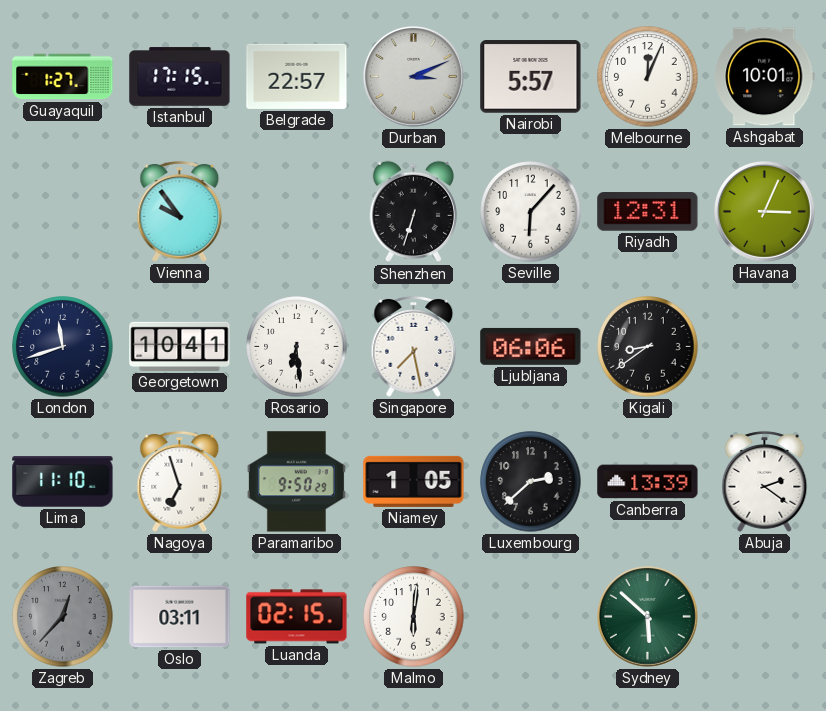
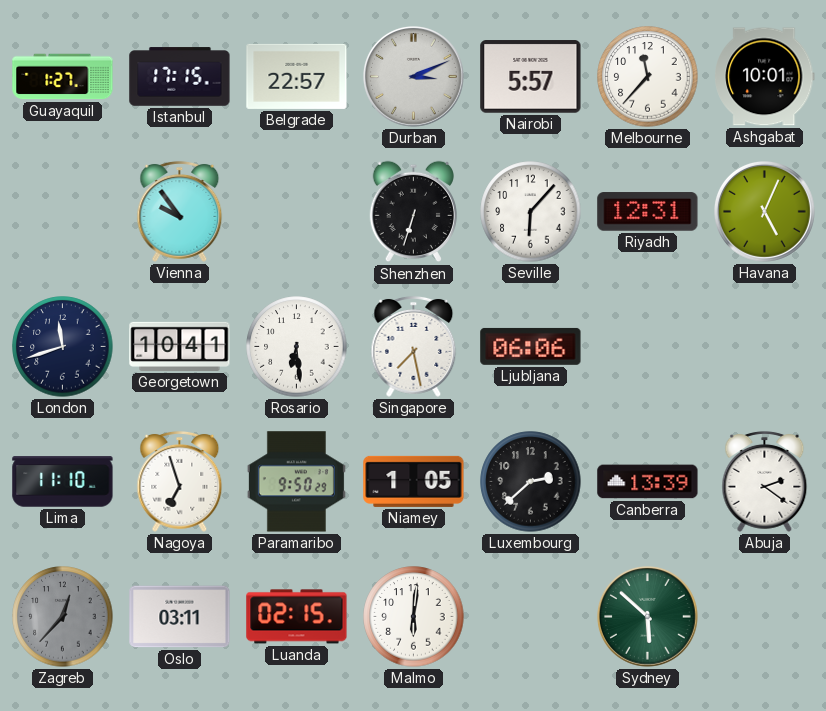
Melbourne: 12:04 -> 11:37 (648, 77)
Havana: 3:04 -> 5:04 (765, 212)
Kigali: 8:39 -> none (648, 347)
